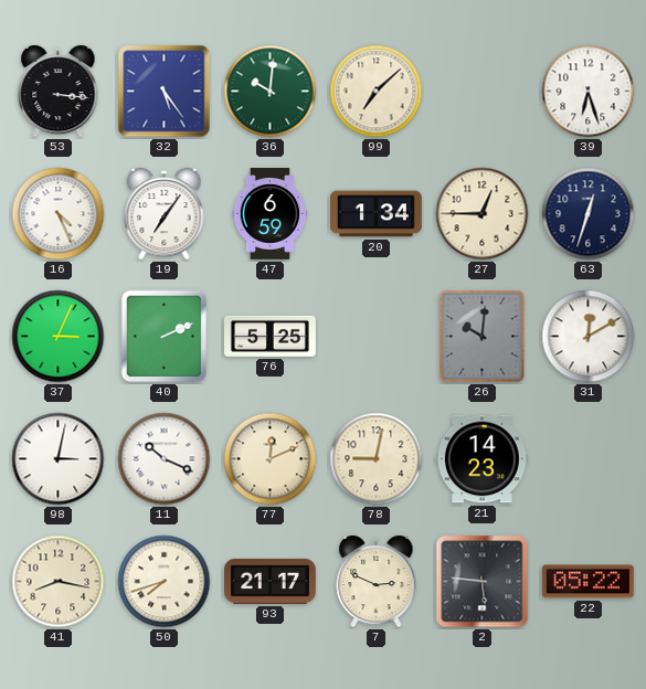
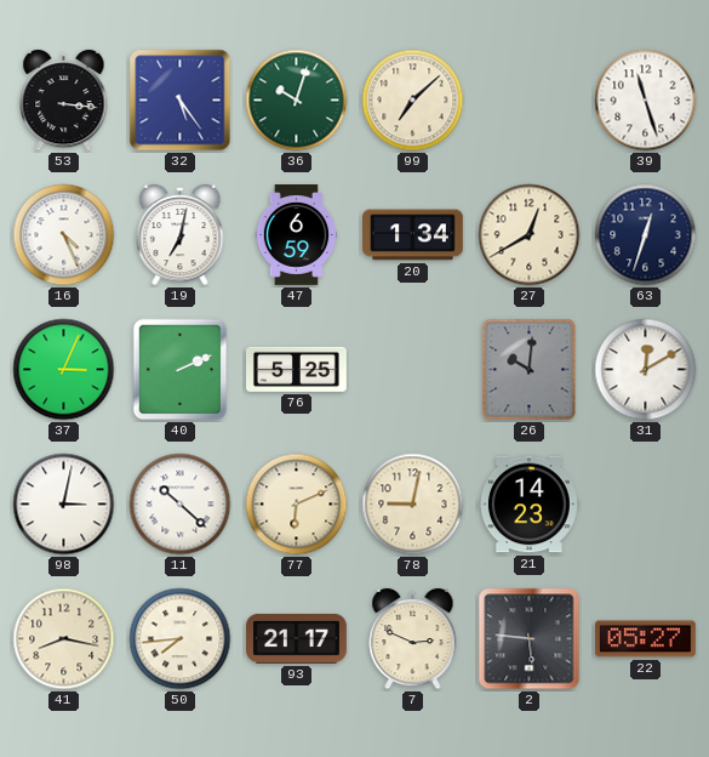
36: 10:01 -> 10:03 (297, 101)
39: 6:27 -> 11:27 (646, 101)
19: 7:06 -> 7:02 (181, 235)
27: 12:45 -> 12:40 (530, 235)
11: 10:19 -> 10:22 (181, 505)
77: 12:11 -> 6:11 (297, 505)
50: 7:42 -> 7:44 (181, 639)
22: 05:22 -> 05:27 (645, 639)
